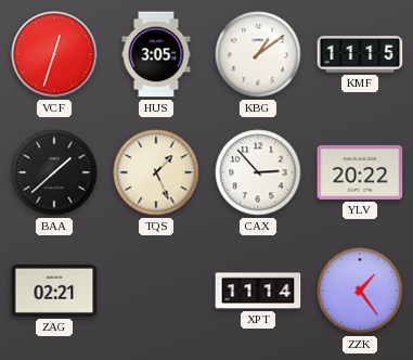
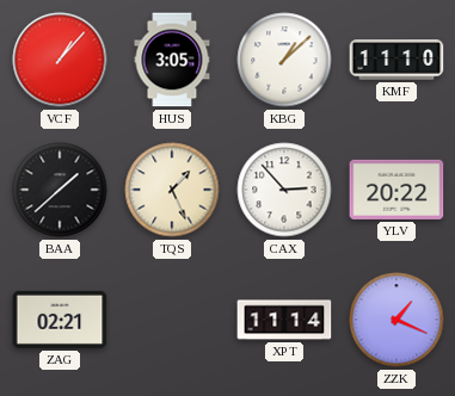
VCF: 12:33 -> 1:07 (60, 60)
KBG: 1:09 -> 1:08 (284, 60)
KMF: 11:15 -> 11:10 (396, 60)
ZZK: 1:24 -> 1:19 (396, 320)
